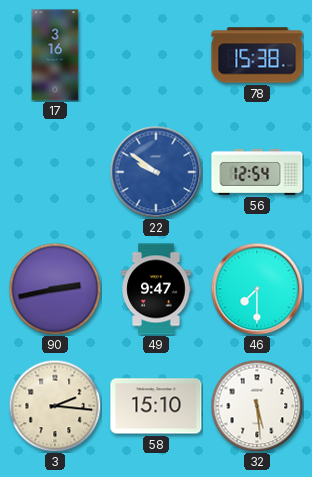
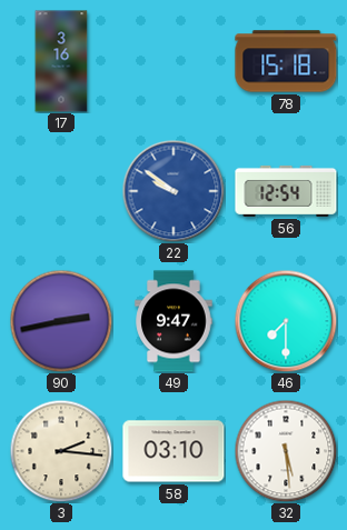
78: 15:38 -> 15:18 (286, 61)
58: 15:10 -> 03:10 (173, 451)
